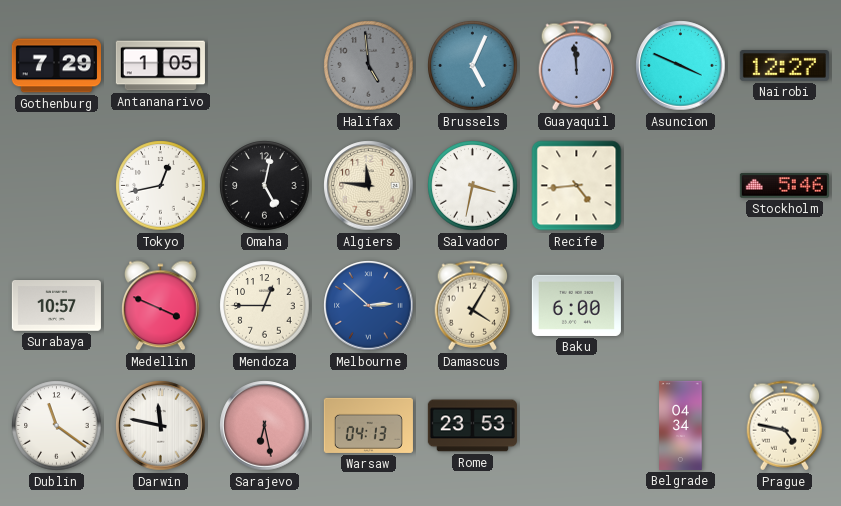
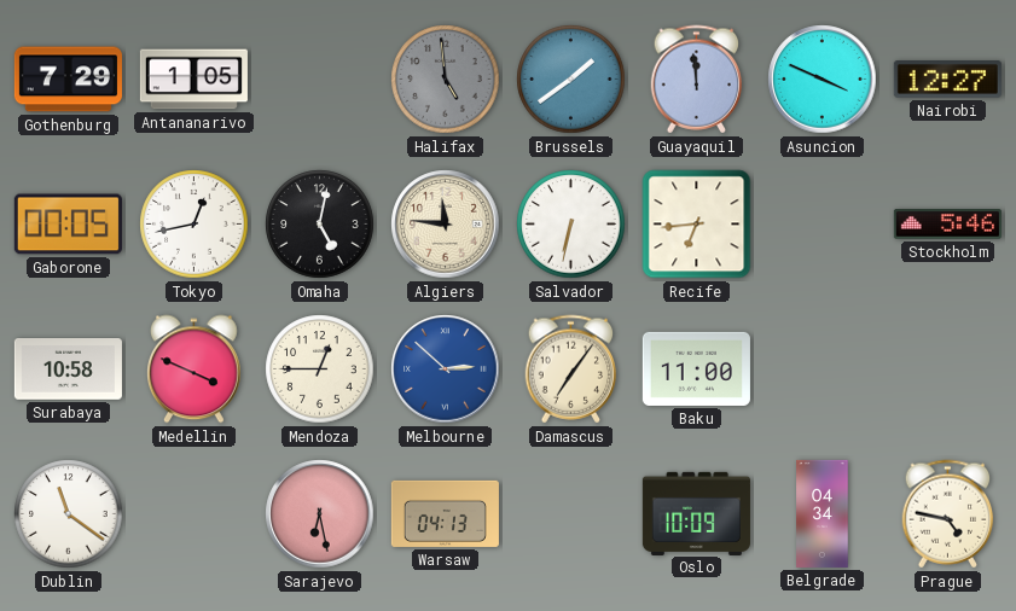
Brussels: 5:04 -> 1:39 (571, 80)
Gaborone: none -> 00:05 (68, 225)
Salvador: 3:32 -> 6:32 (571, 225)
Recife: 4:44 -> 6:44 (697, 225)
Surabaya: 10:57 -> 10:58 (68, 369)
Damascus: 4:05 -> 7:06 (571, 369)
Baku: 6:00 -> 11:00 (696, 368)
Darwin: 11:47 -> none (161, 426)
Rome: 23:53 -> none (472, 426)
Oslo: none -> 10:09 (696, 513)
